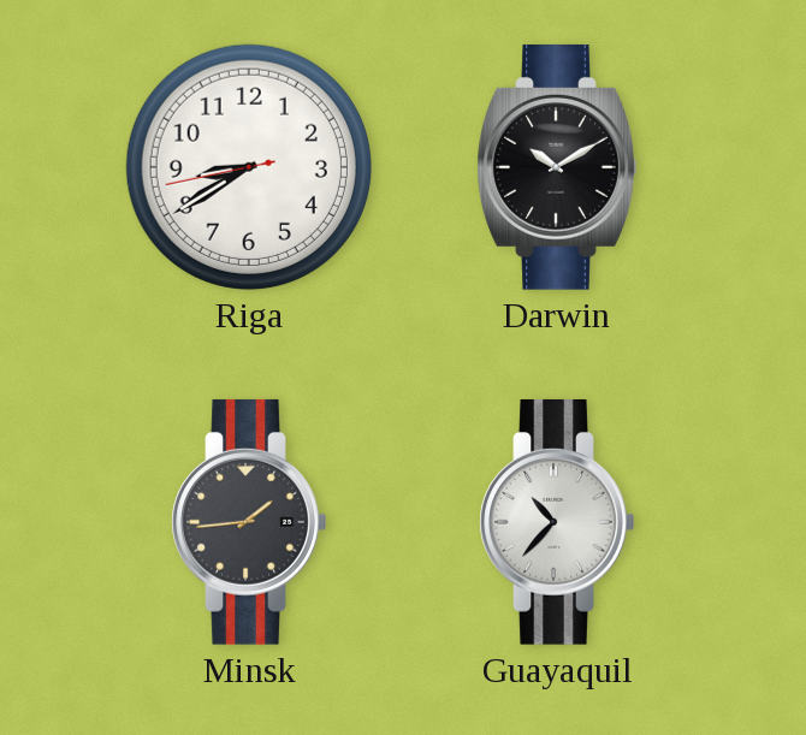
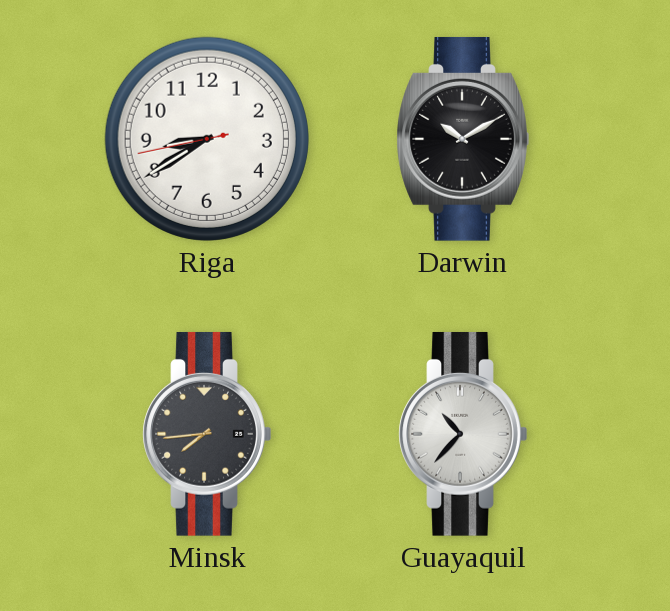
Minsk: 1:44 -> 7:44 (207, 434)
